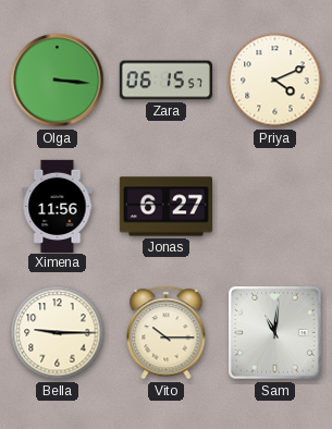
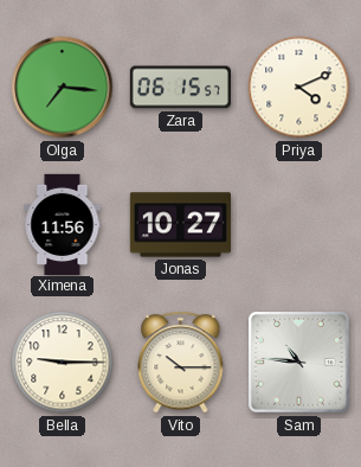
Olga: 3:16 -> 7:16 (63, 88)
Jonas: 6:27 -> 10:27 (180, 225)
Sam: 11:01 -> 10:46 (299, 363)
